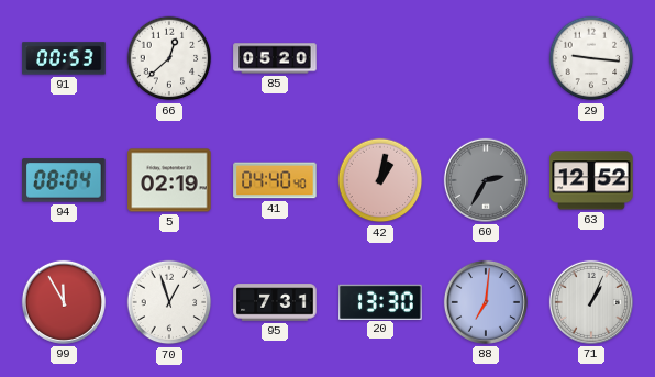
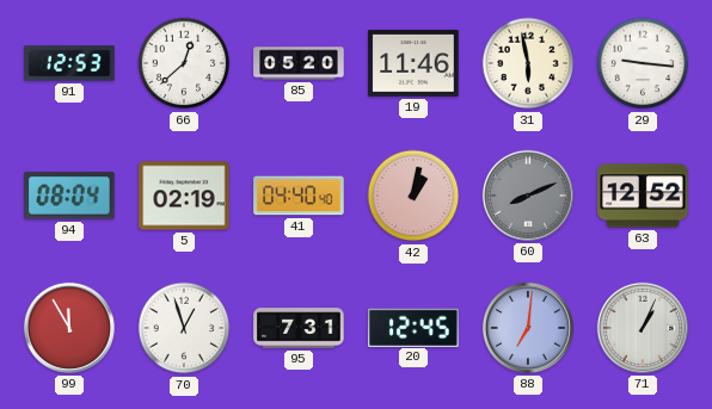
91: 00:53 -> 12:53 (69, 63)
19: none -> 11:46 (413, 64)
31: none -> 5:58 (528, 63)
60: 2:35 -> 8:11 (528, 196)
20: 13:30 -> 12:45 (413, 327)
